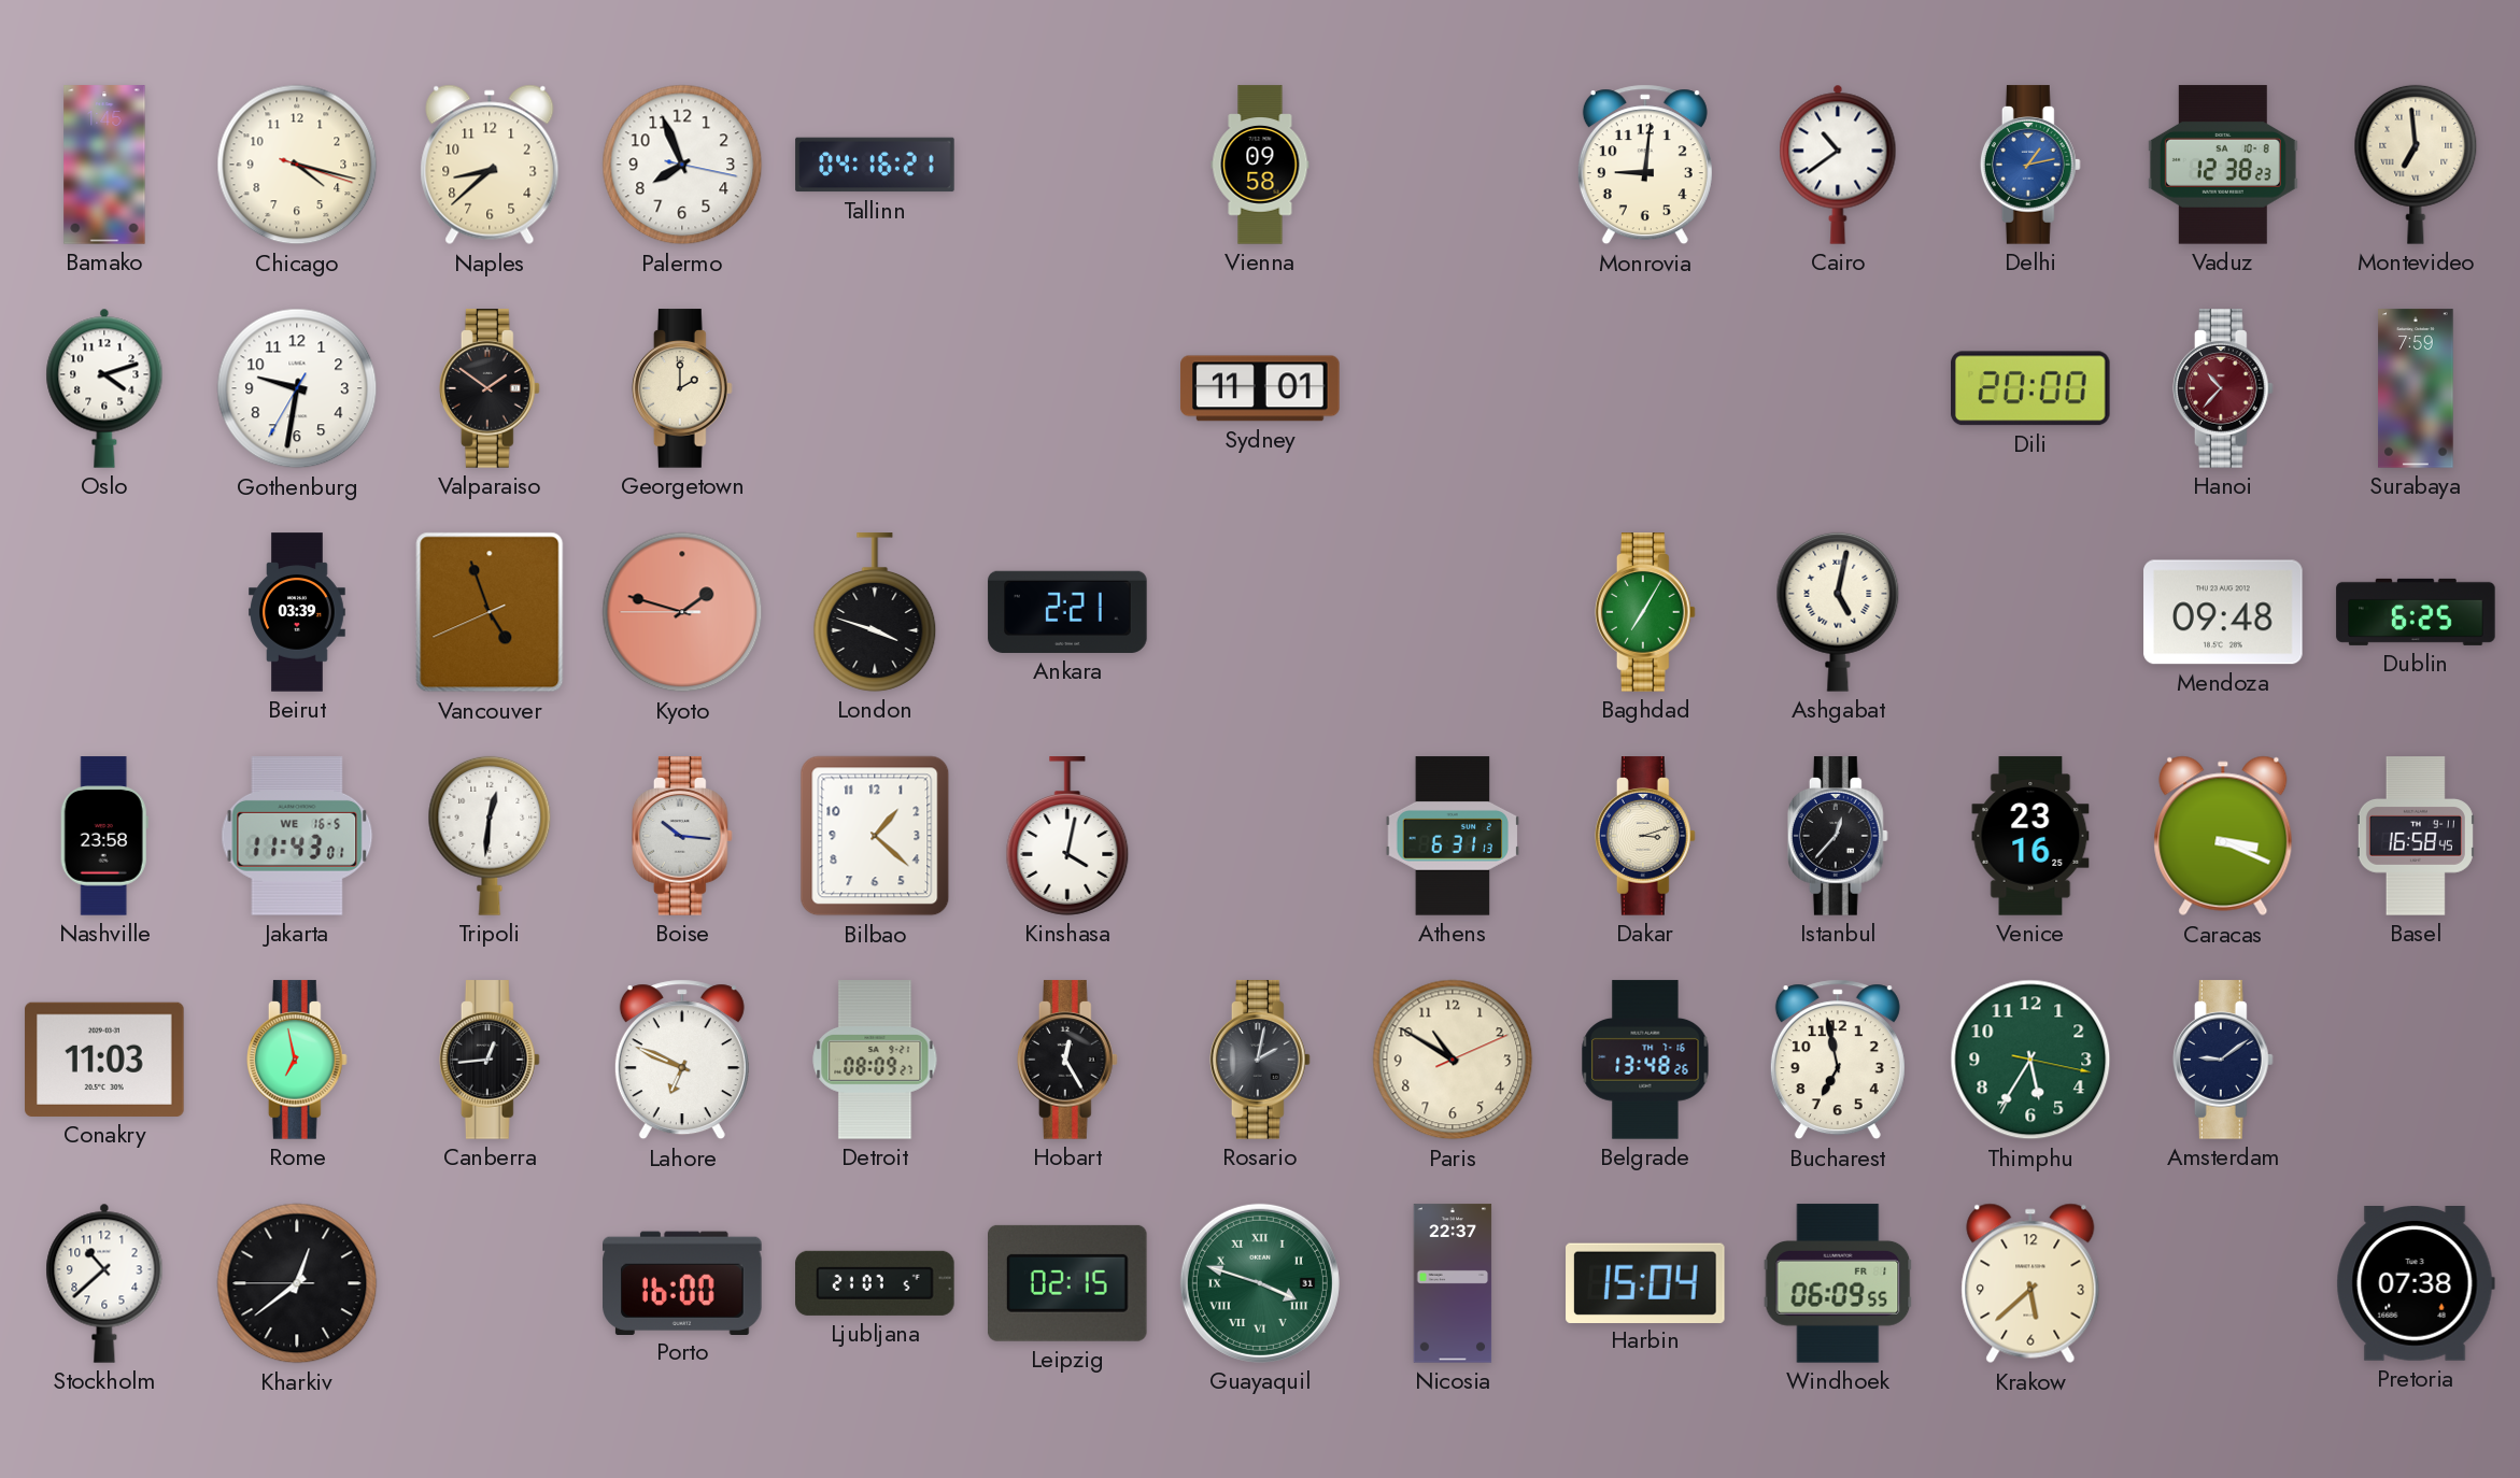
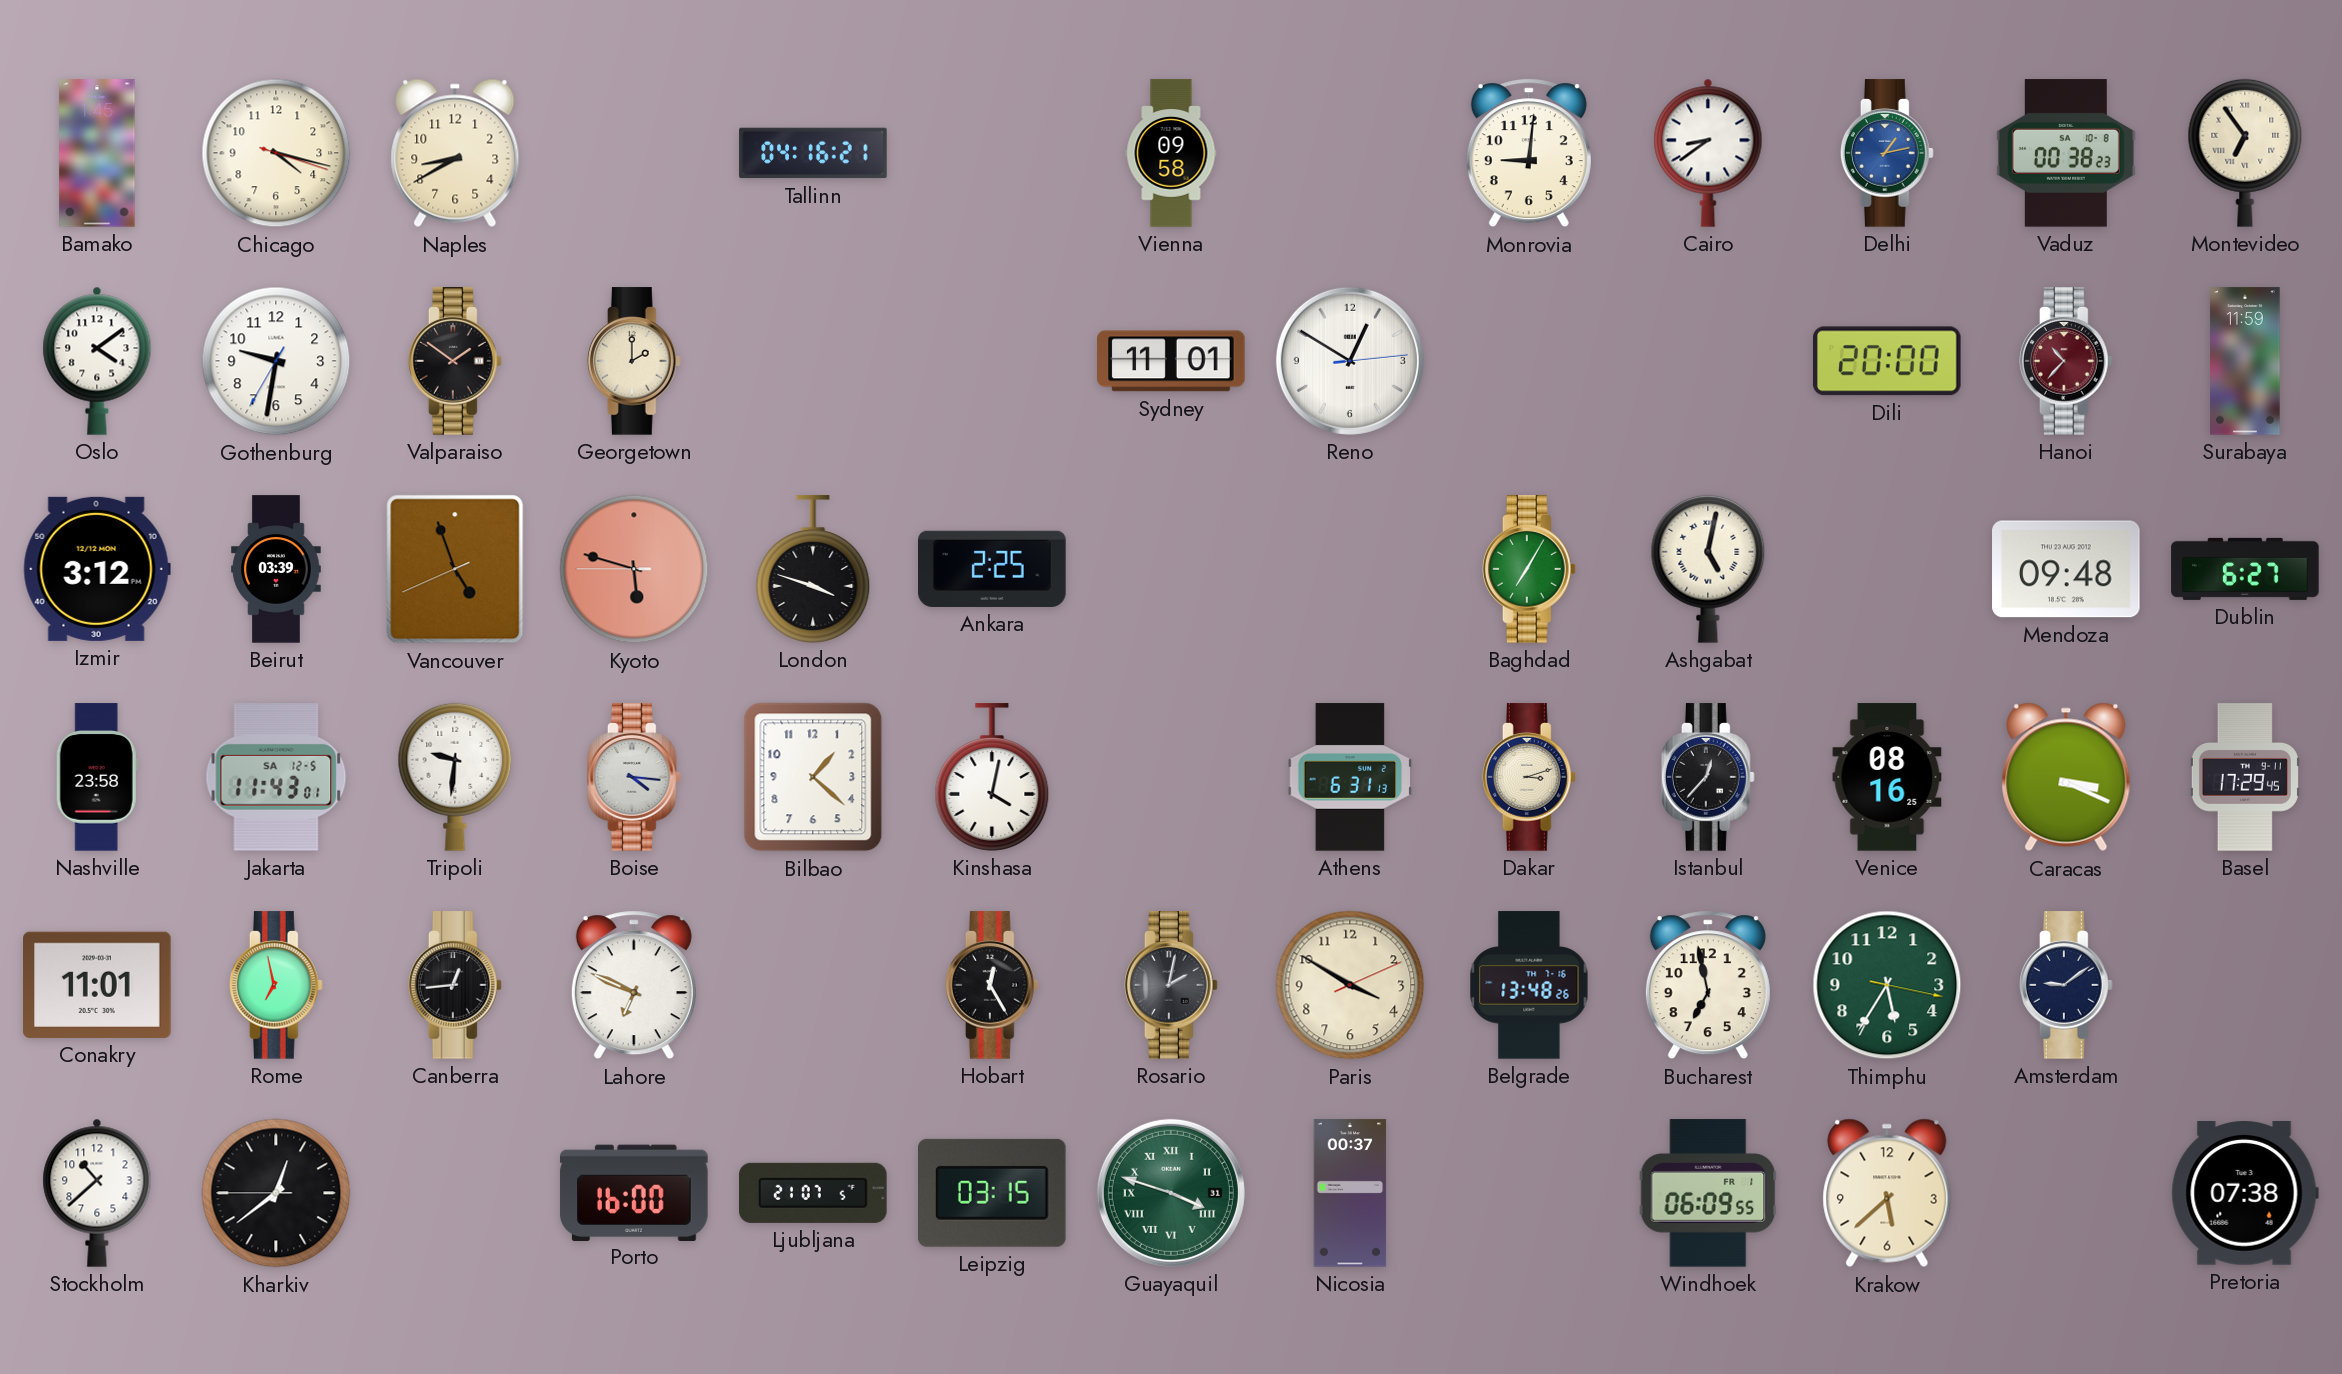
Naples: 8:38 -> 8:40 (455, 153)
Palermo: 7:56 -> none (682, 165)
Cairo: 10:39 -> 8:39 (1708, 153)
Vaduz: 12:38 -> 00:38 (2066, 153)
Montevideo: 6:59 -> 6:54 (2245, 153)
Oslo: 4:12 -> 4:09 (97, 361)
Reno: none -> 12:50 (1350, 361)
Surabaya: 7:59 -> 11:59 (2245, 361)
Izmir: none -> 3:12 (97, 569)
Kyoto: 1:47 -> 5:47 (634, 569)
Ankara: 2:21 -> 2:25 (992, 569)
Dublin: 6:25 -> 6:27 (2245, 569)
Jakarta date: WE 16-5 -> SA 12-5 (276, 777)
Tripoli: 12:31 -> 9:31 (455, 777)
Boise: 10:16 -> 4:16 (634, 777)
Venice: 23:16 -> 08:16 (1887, 777)
Basel: 16:58 -> 17:29 (2245, 777)
Conakry: 11:03 -> 11:01 (97, 985)
Detroit: 08:09 -> none (875, 1060)
Paris: 10:50 -> 3:50 (1350, 985)
Leipzig: 02:15 -> 03:15 (993, 1193)
Nicosia: 22:37 -> 00:37 (1350, 1193)
Harbin: 15:04 -> none (1645, 1282)
